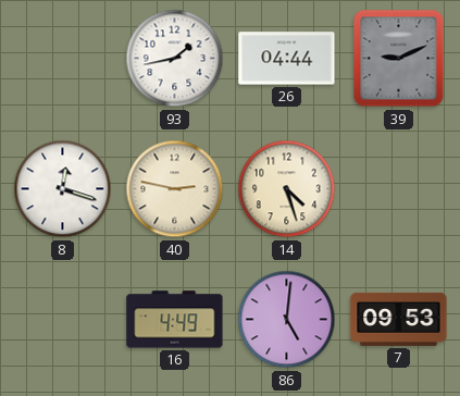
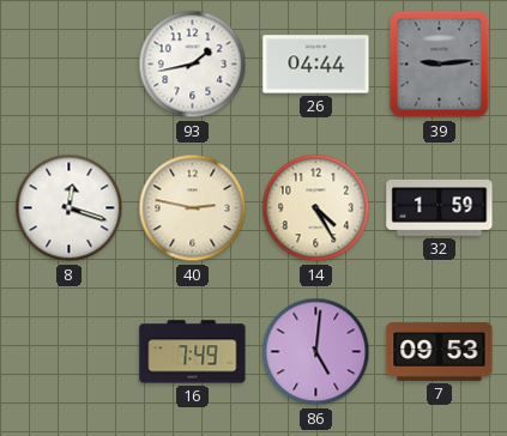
39: 9:11 -> 9:14 (440, 65)
14: 4:27 -> 4:25 (316, 208)
32: none -> 1:59 (440, 207)
16: 4:49 -> 7:49 (193, 352)
